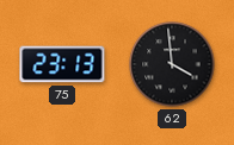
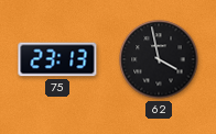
62: 3:59 -> 3:58 (159, 59)
